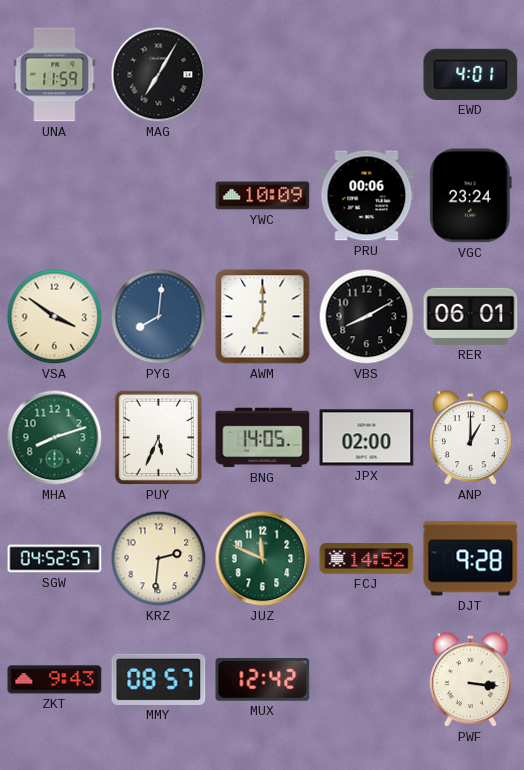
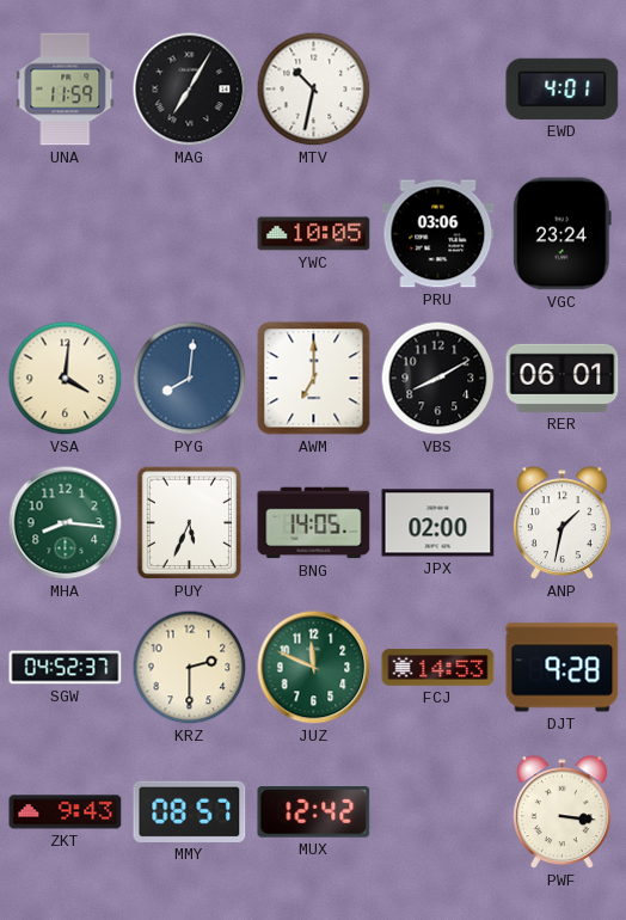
MTV: none -> 10:32 (314, 90)
YWC: 10:09 -> 10:05 (314, 234)
PRU: 00:06 -> 03:06 (438, 234)
VSA: 3:51 -> 4:01 (66, 379)
MHA: 8:12 -> 8:16 (66, 523)
ANP: 1:00 -> 1:32 (561, 523)
SGW: 04:52:57 -> 04:52:37 (66, 668)
KRZ: 2:31 -> 2:30 (190, 668)
FCJ: 14:52 -> 14:53 (438, 668)
